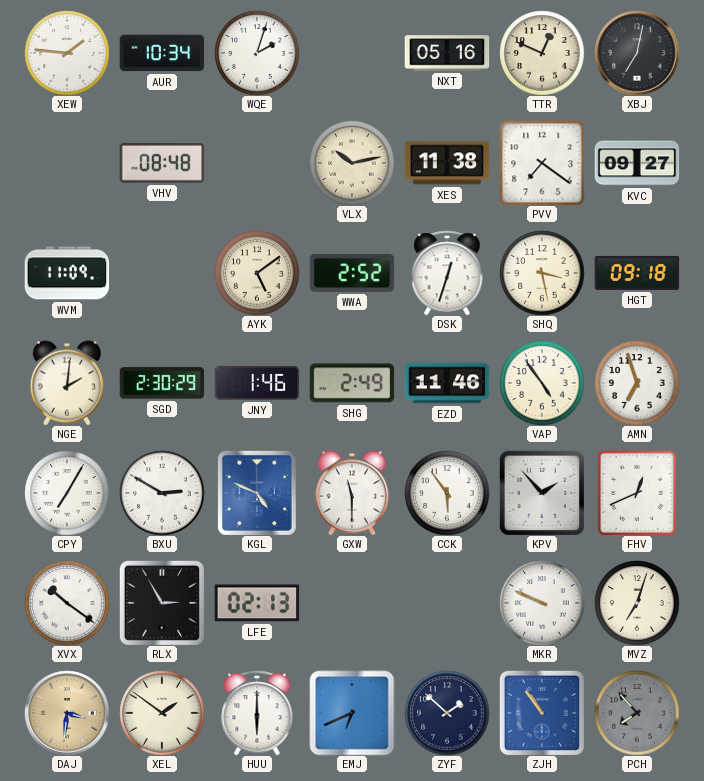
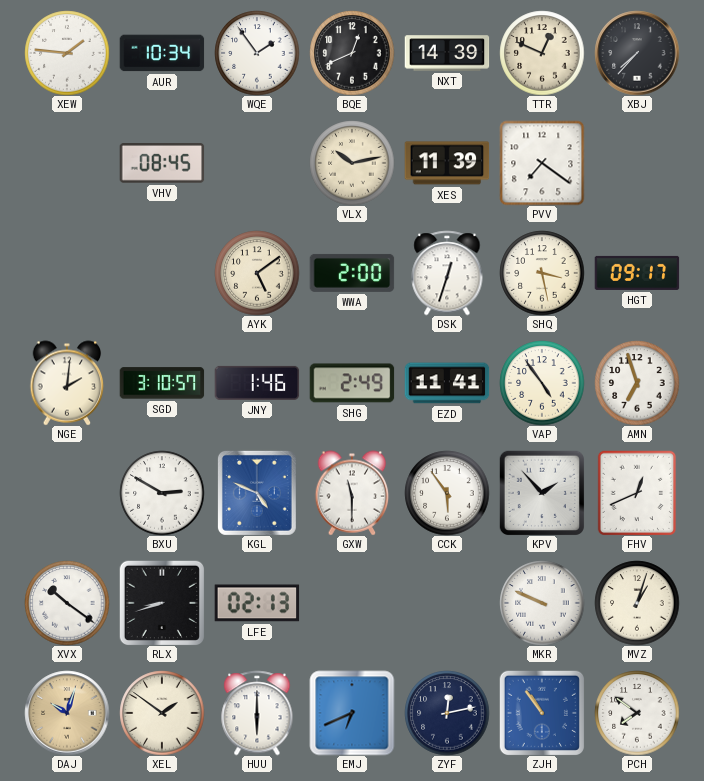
WQE: 2:03 -> 1:54 (257, 53)
BQE: none -> 12:41 (352, 53)
NXT: 05:16 -> 14:39 (447, 53)
XBJ: 7:02 -> 7:37 (637, 53)
VHV: 08:48 -> 08:45 (162, 164)
XES: 11:38 -> 11:39 (447, 163)
KVC: 09:27 -> none (637, 163)
WVM: 11:09 -> none (67, 273)
WWA: 2:52 -> 2:00 (352, 273)
HGT: 09:18 -> 09:17 (637, 273)
SGD: 2:30 -> 3:10 (162, 383)
EZD: 11:46 -> 11:41 (447, 383)
CPY: 7:05 -> none (67, 493)
RLX: 2:55 -> 8:42 (162, 603)
MVZ: 7:03 -> 1:03 (637, 603)
DAJ: 3:31 -> 10:03 (67, 713)
ZYF: 1:52 -> 12:13 (447, 713)
PCH: 7:53 -> 7:51 (637, 713)
PCH dial: grey -> white (637, 713)
